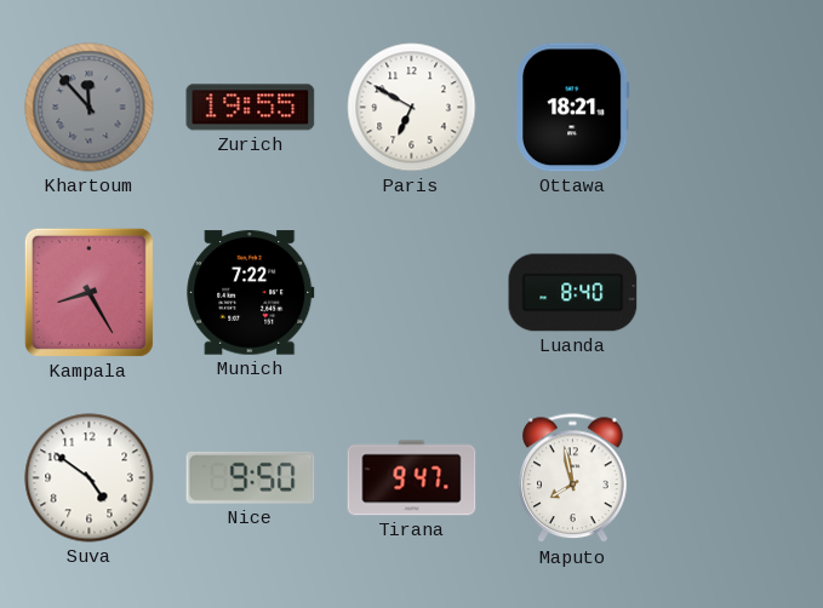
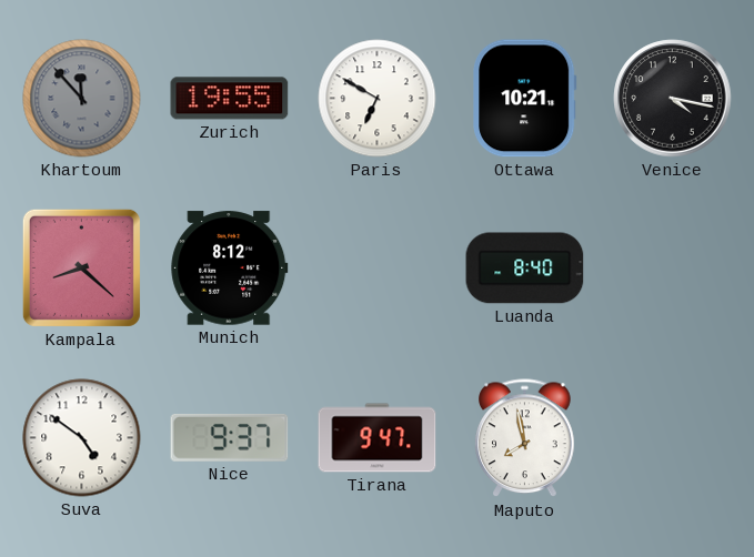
Ottawa: 18:21 -> 10:21 (525, 99)
Venice: none -> 4:17 (673, 99)
Kampala: 8:25 -> 8:22 (81, 267)
Munich: 7:22 -> 8:12 (230, 269)
Nice: 9:50 -> 9:37 (230, 437)
